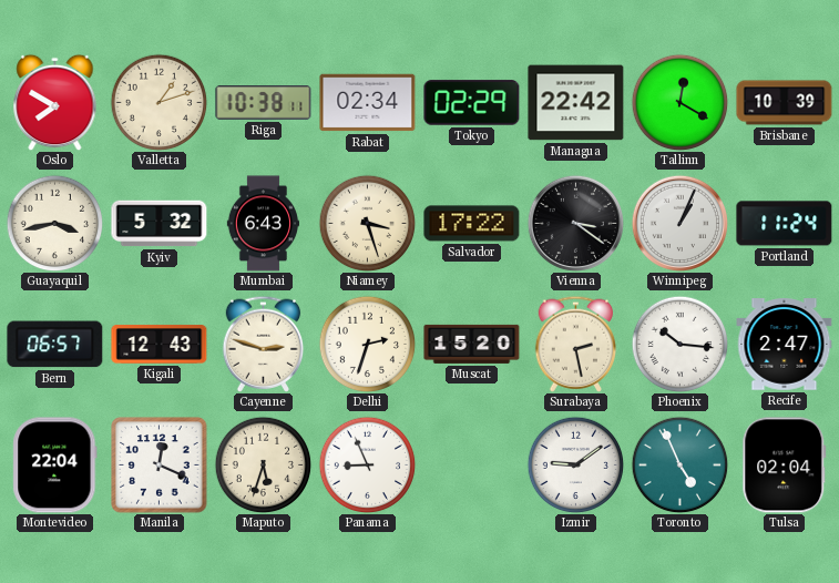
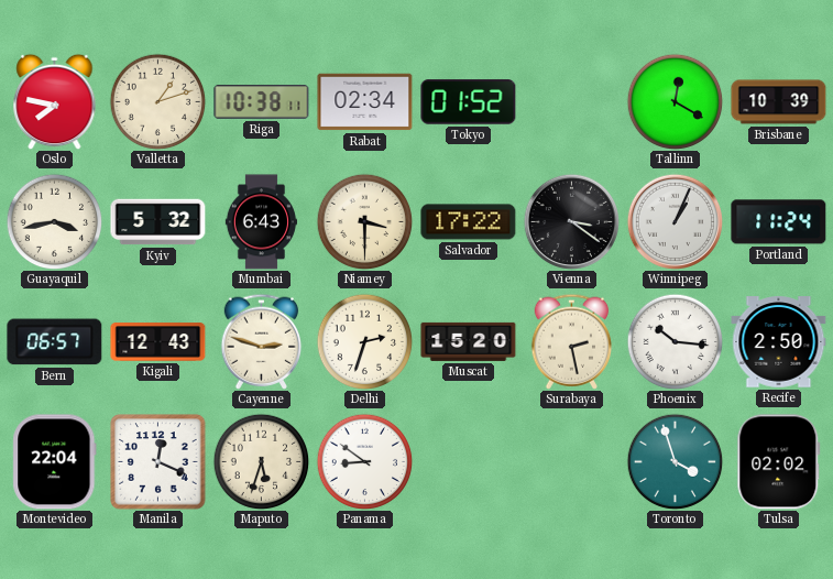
Oslo: 7:50 -> 7:47 (55, 101)
Tokyo: 02:29 -> 01:52 (469, 102)
Managua: 22:42 -> none (576, 103)
Niamey: 3:27 -> 3:30 (364, 221)
Recife: 2:47 -> 2:50 (779, 342)
Panama: 8:56 -> 8:51 (364, 461)
Izmir: 9:09 -> none (575, 464)
Toronto: 4:56 -> 3:57 (675, 461)
Tulsa: 02:04 -> 02:02 (779, 462)
